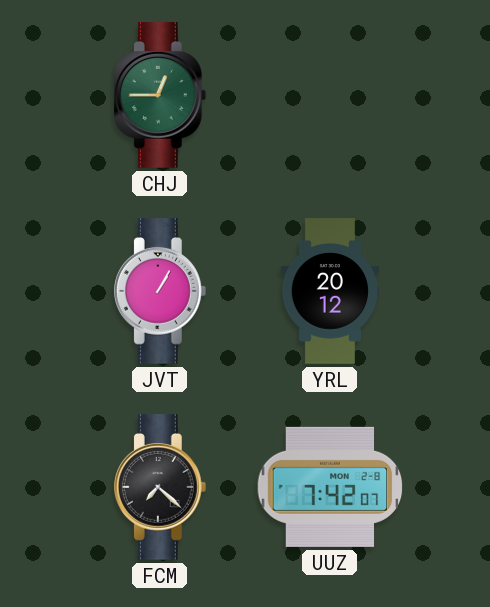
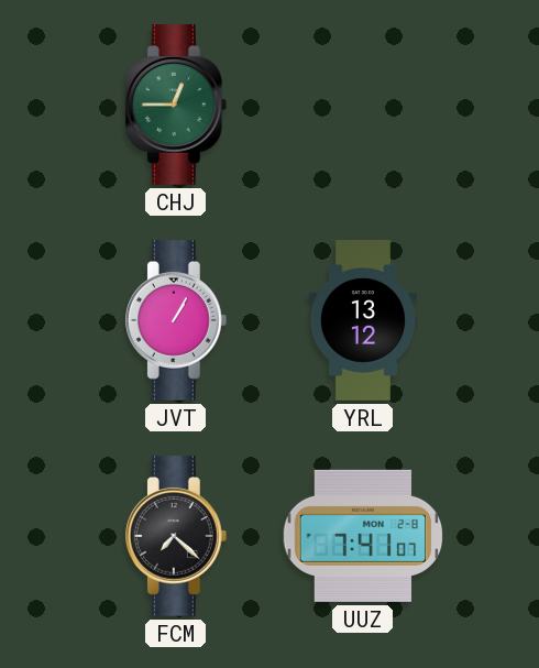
YRL: 20:12 -> 13:12 (363, 320)
UUZ: 7:42 -> 7:41 (363, 536)
